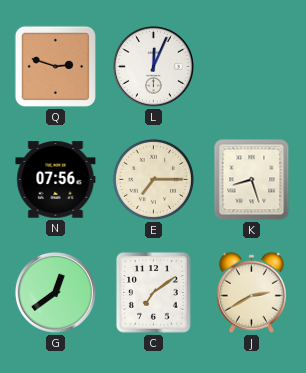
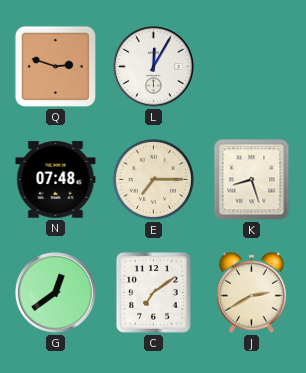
L: 12:04 -> 12:05 (153, 66)
N: 07:56 -> 07:48 (56, 180)
